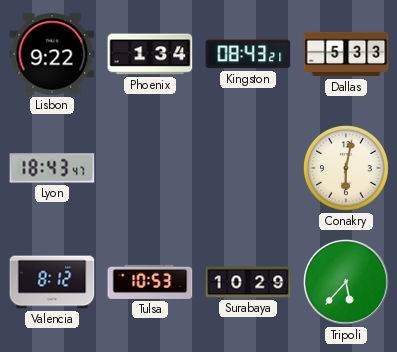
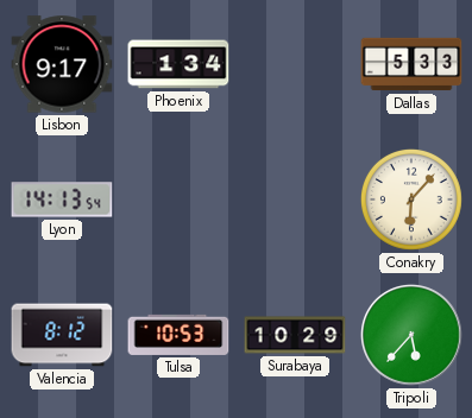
Lisbon: 9:22 -> 9:17 (62, 64)
Kingston: 08:43 -> none (248, 54)
Lyon: 18:43 -> 14:13 (62, 199)
Conakry: 6:02 -> 6:07 (411, 199)
